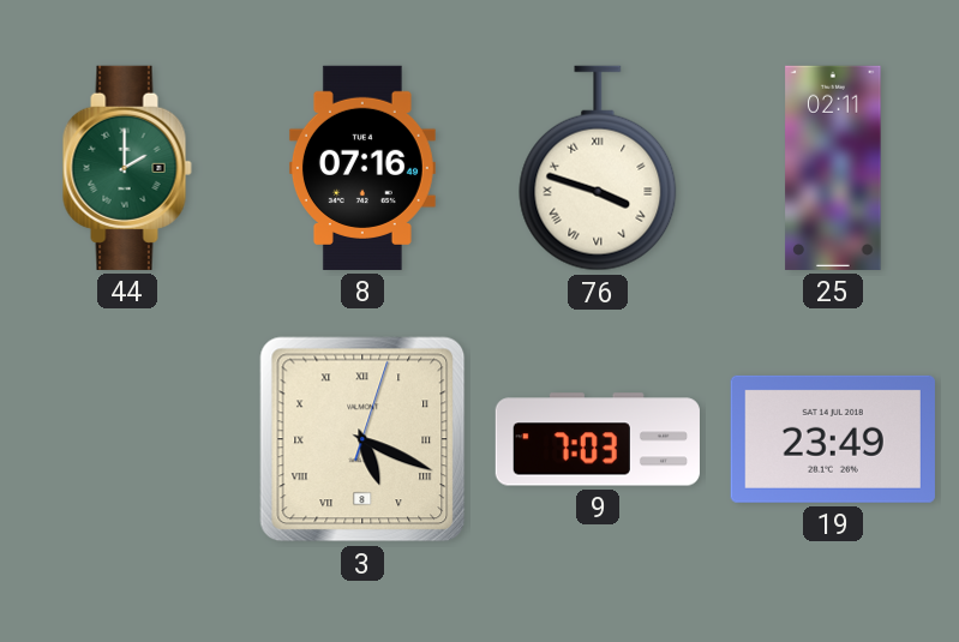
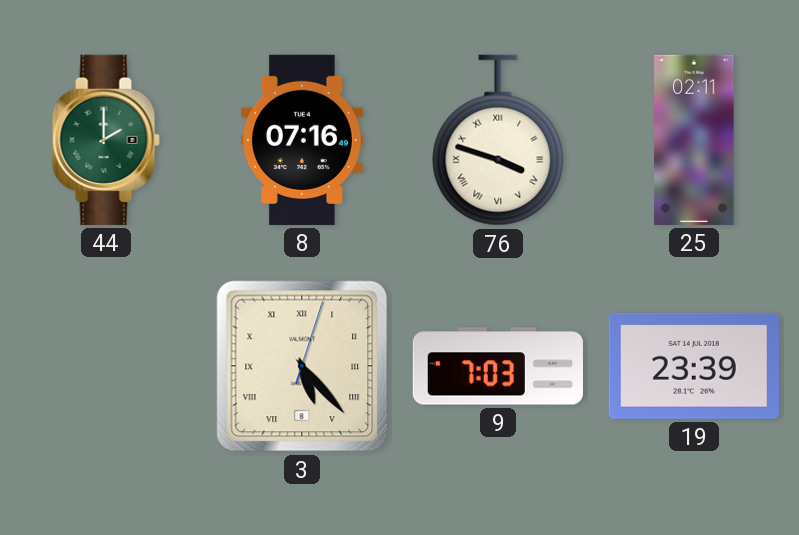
3: 5:19 -> 5:23 (302, 366)
19: 23:49 -> 23:39 (694, 366)
